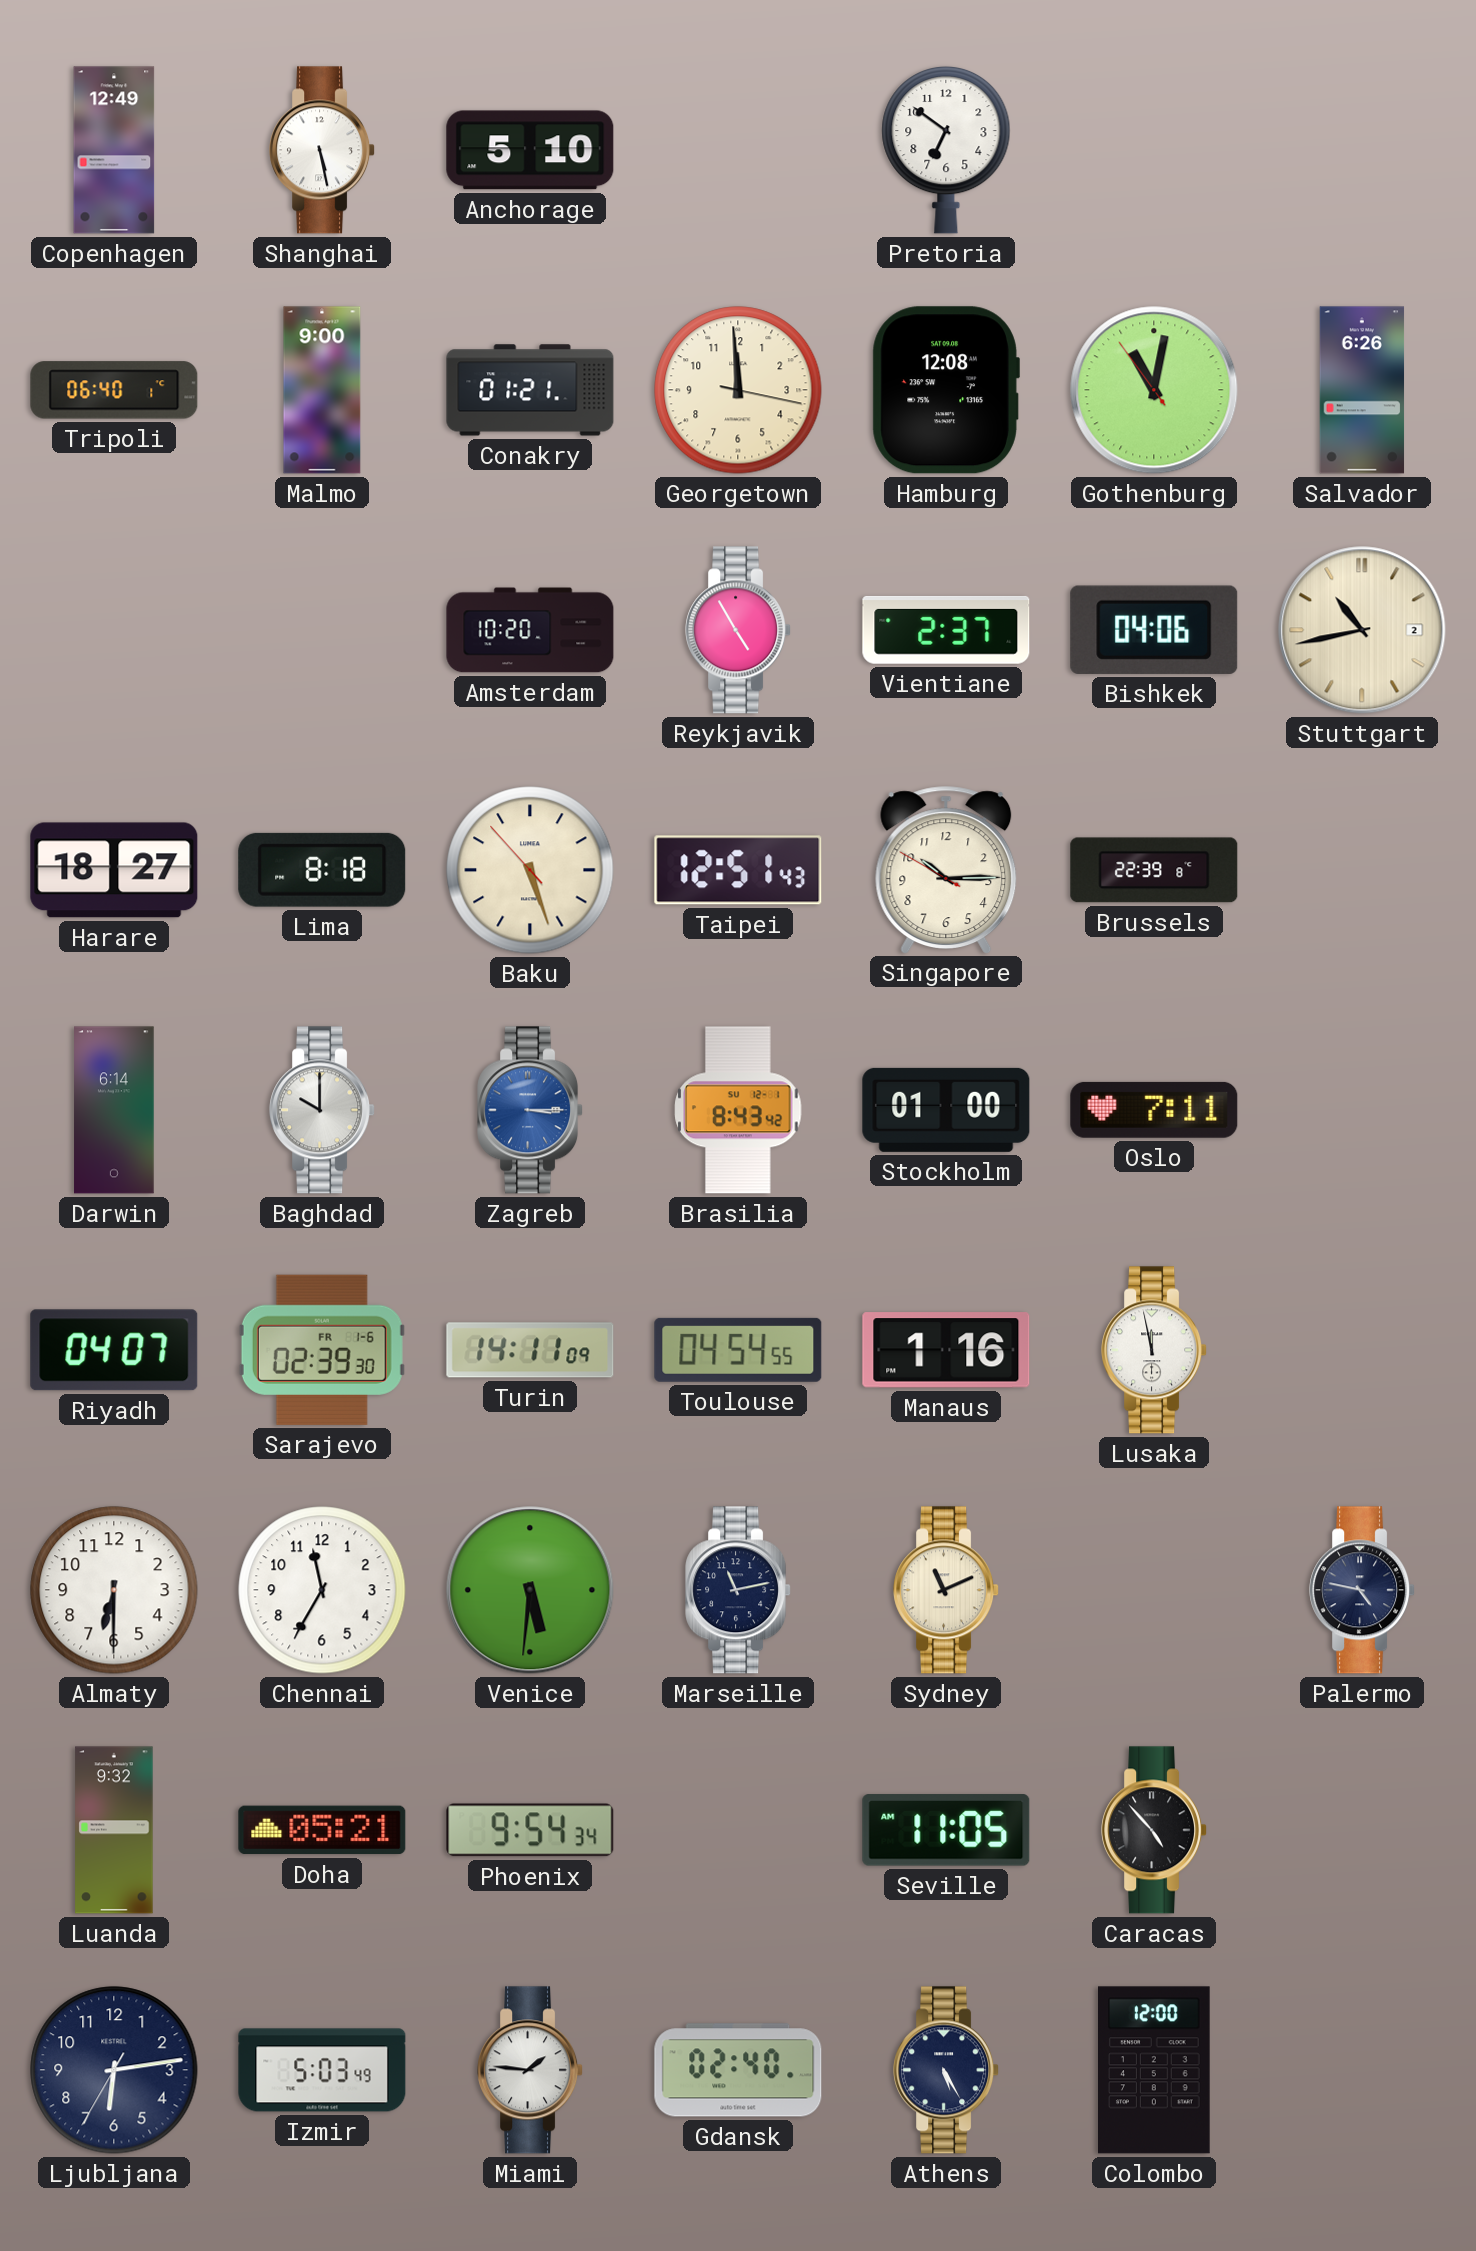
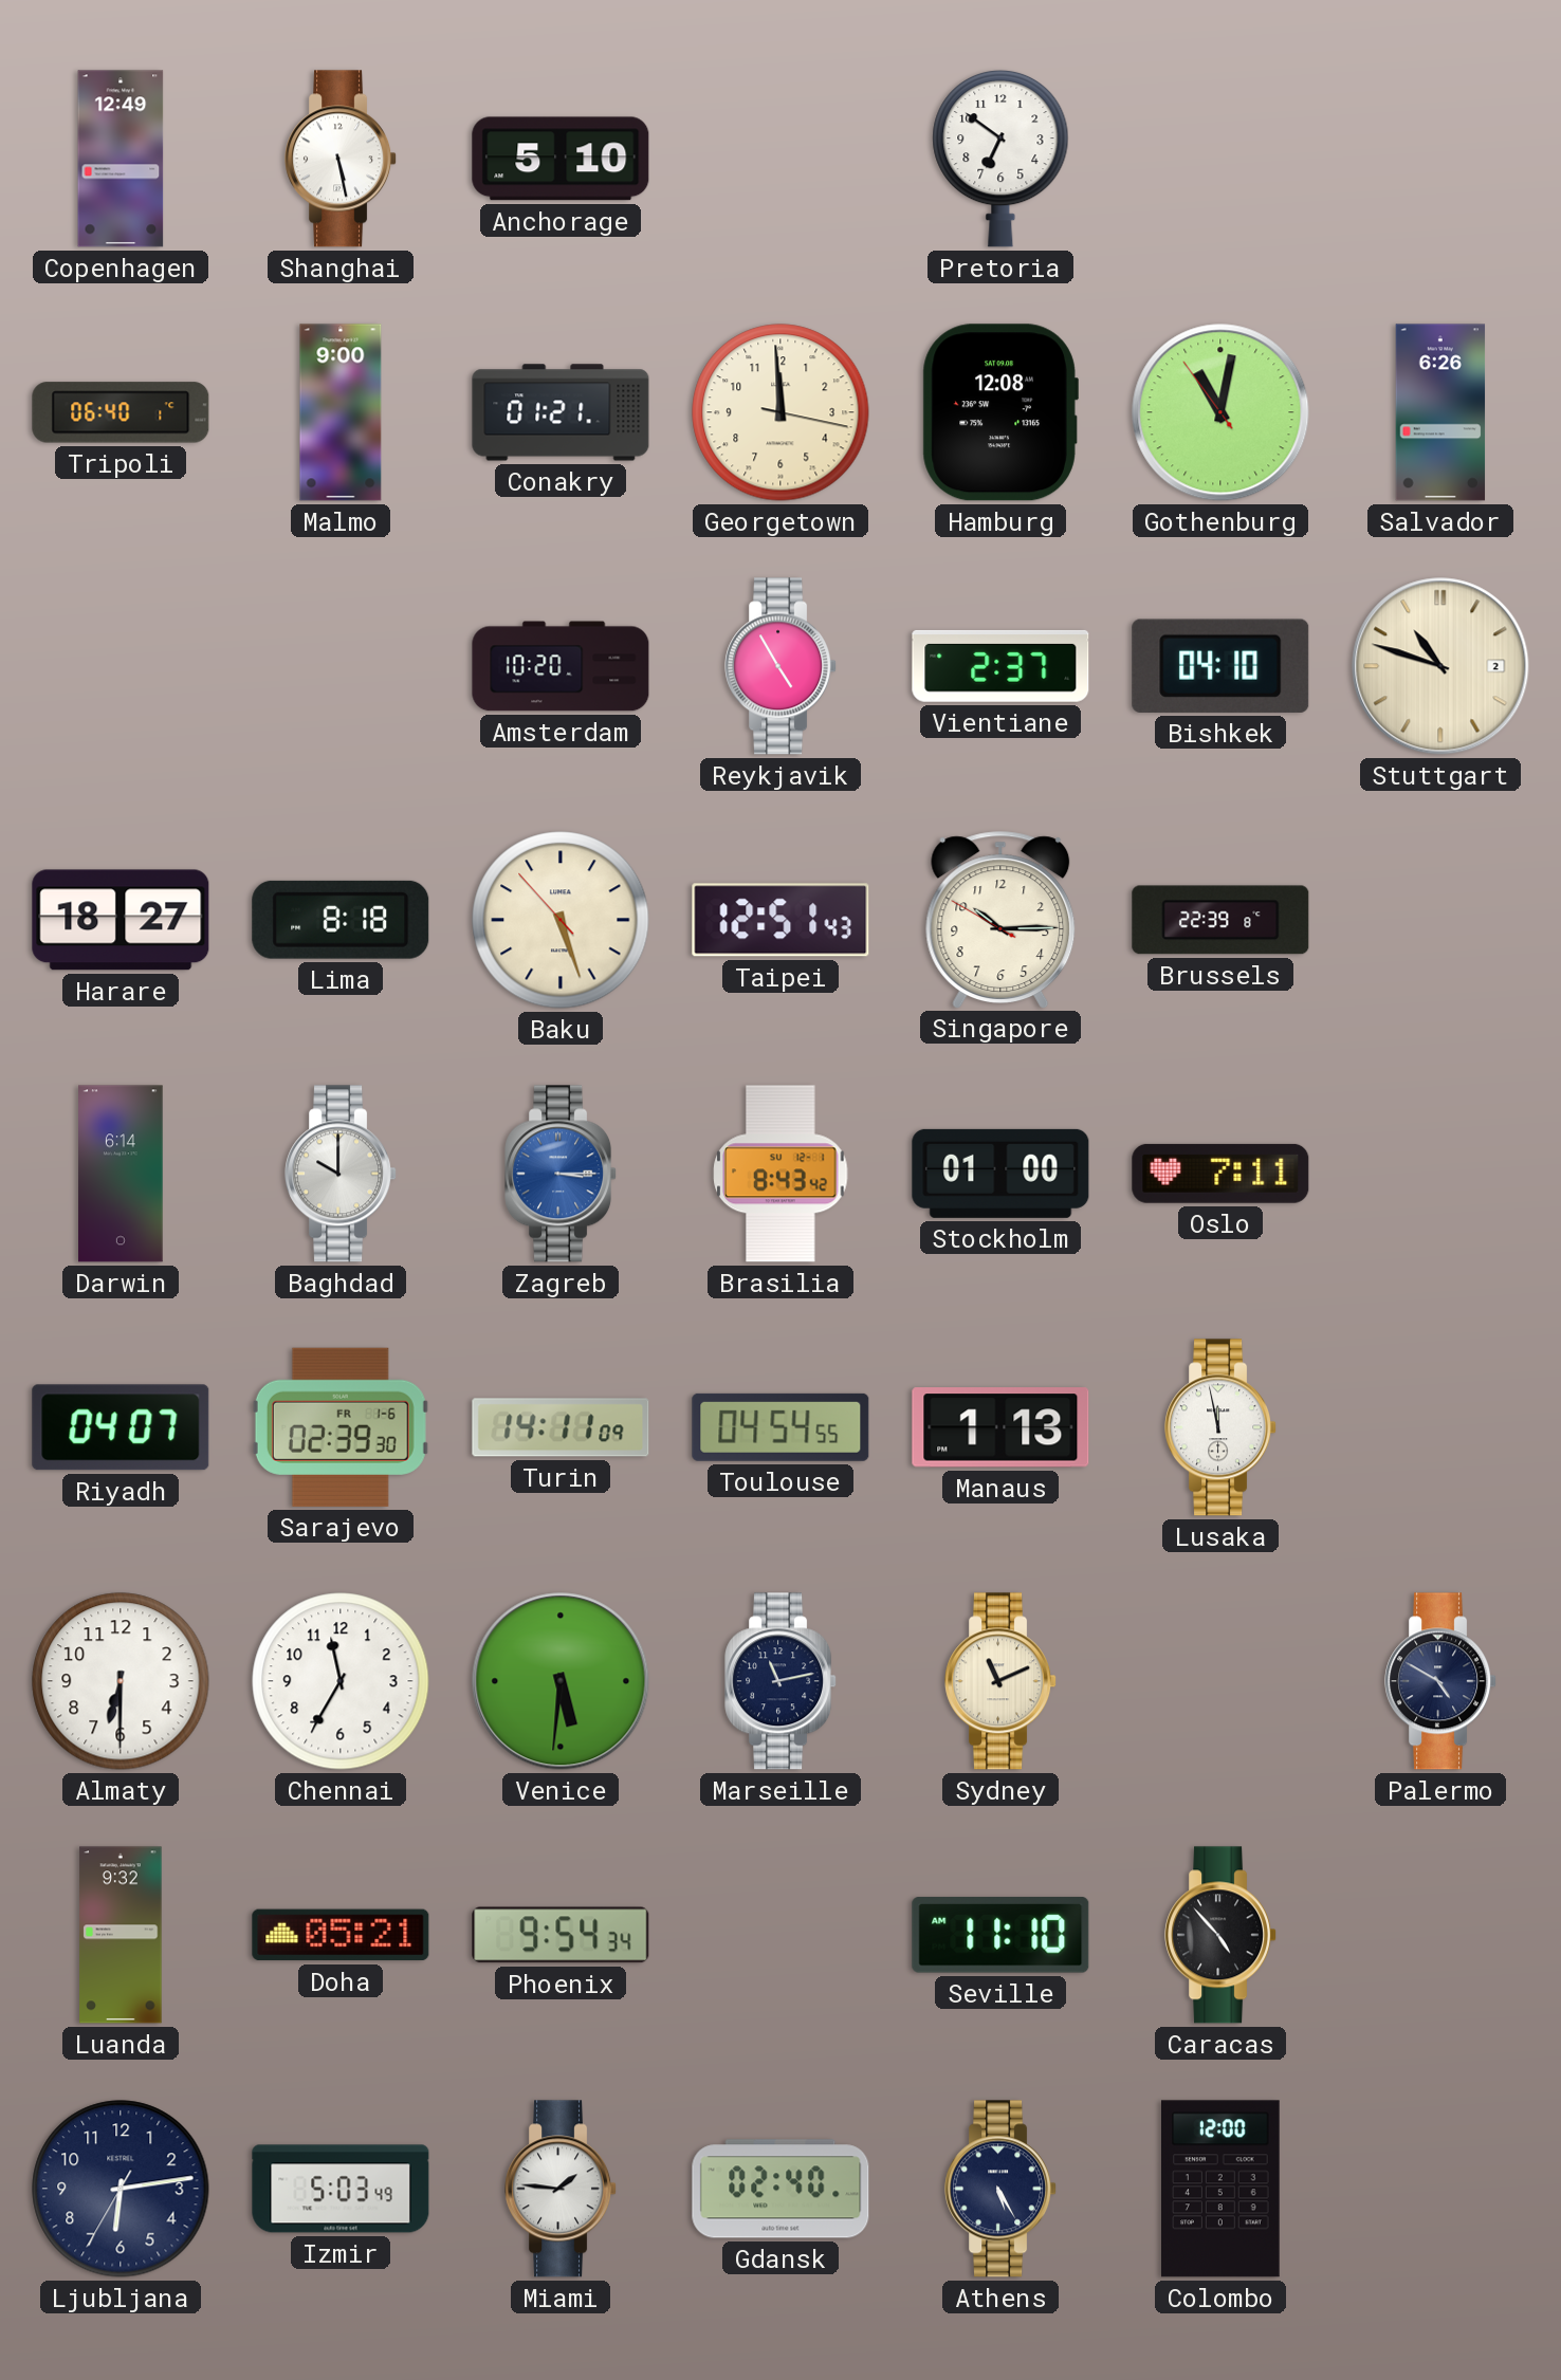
Bishkek: 04:06 -> 04:10 (1220, 666)
Stuttgart: 10:43 -> 10:48 (1440, 666)
Manaus: 1:16 -> 1:13 (1000, 1427)
Palermo: 4:47 -> 4:50 (1441, 1681)
Seville: 11:05 -> 11:10 (1000, 1935)
